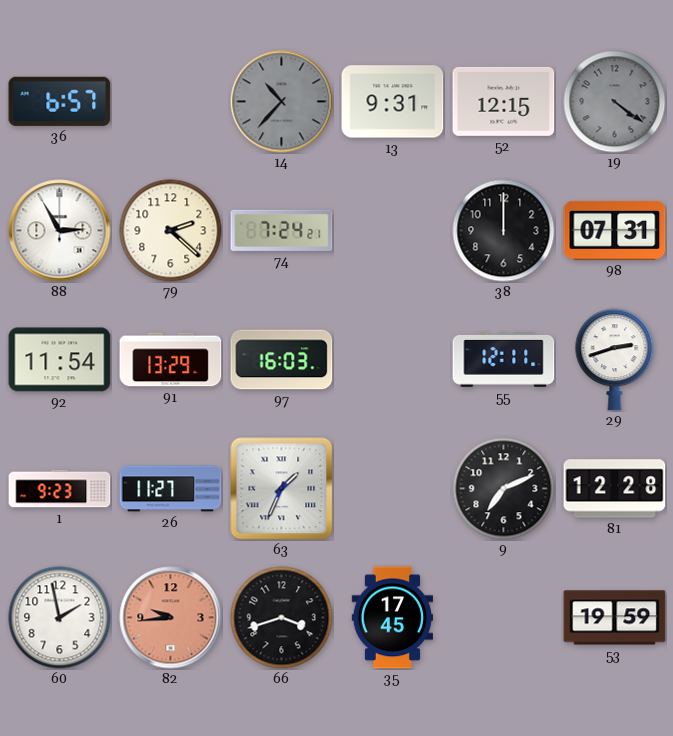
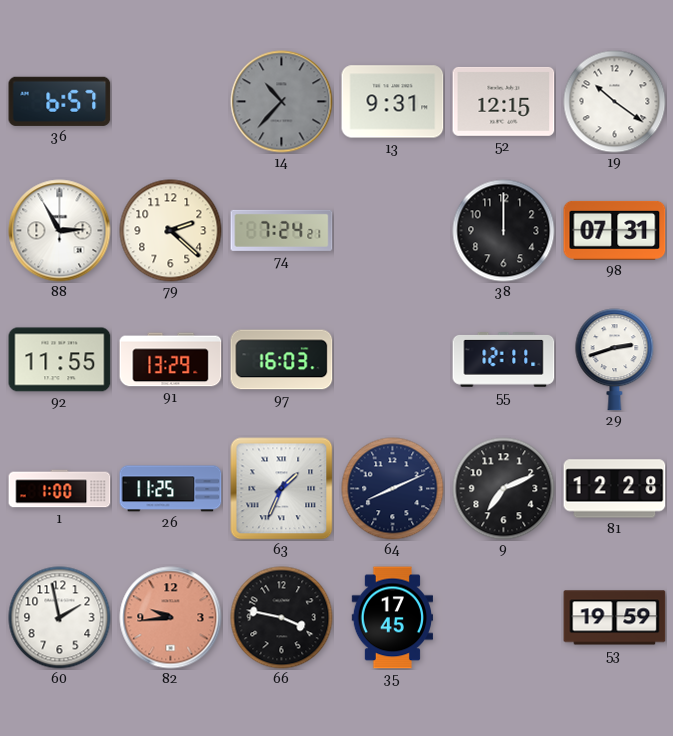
19: 4:21 -> 10:21 (615, 102)
19 dial: grey -> white (615, 102)
92: 11:54 -> 11:55 (60, 360)
1: 9:23 -> 1:00 (60, 489)
26: 11:27 -> 11:25 (171, 489)
64: none -> 8:11 (393, 489)
66: 3:42 -> 3:47 (282, 618)
